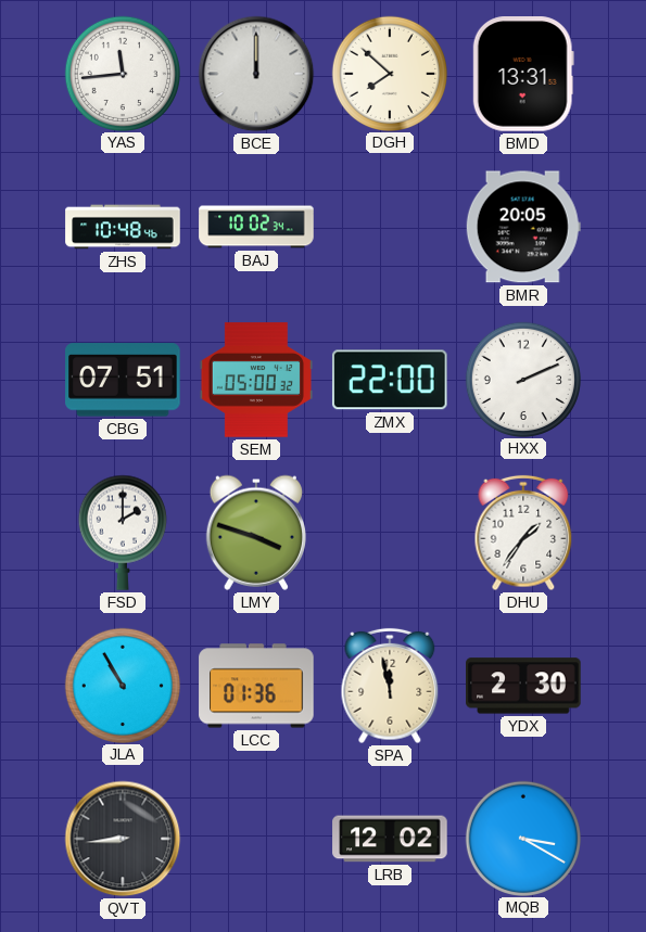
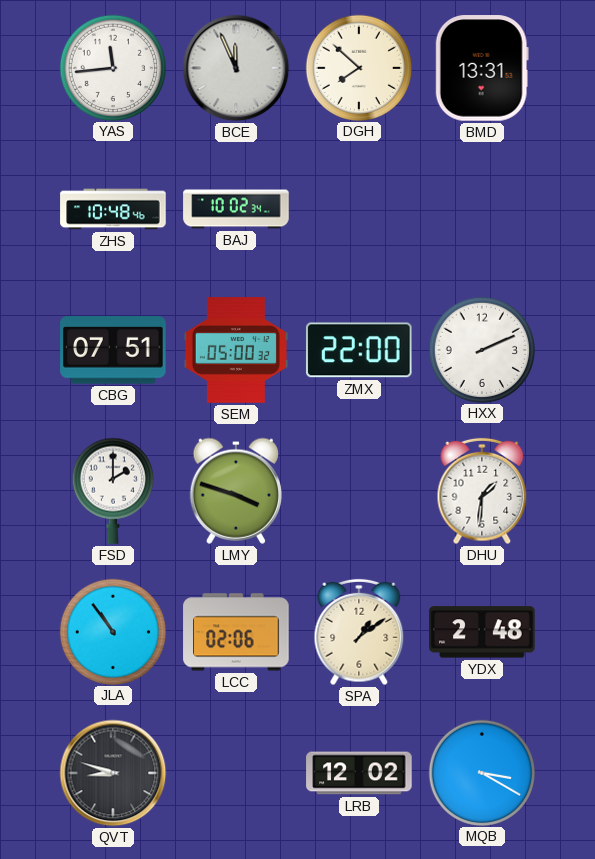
BCE: 12:00 -> 11:56 (236, 68)
BMR: 20:05 -> none (523, 227)
DHU: 1:36 -> 1:31 (482, 491)
JLA: 10:55 -> 10:54 (112, 631)
LCC: 01:36 -> 02:06 (236, 632)
SPA: 11:58 -> 1:09 (359, 632)
YDX: 2:30 -> 2:48 (482, 632)
QVT: 8:44 -> 8:48 (113, 773)
